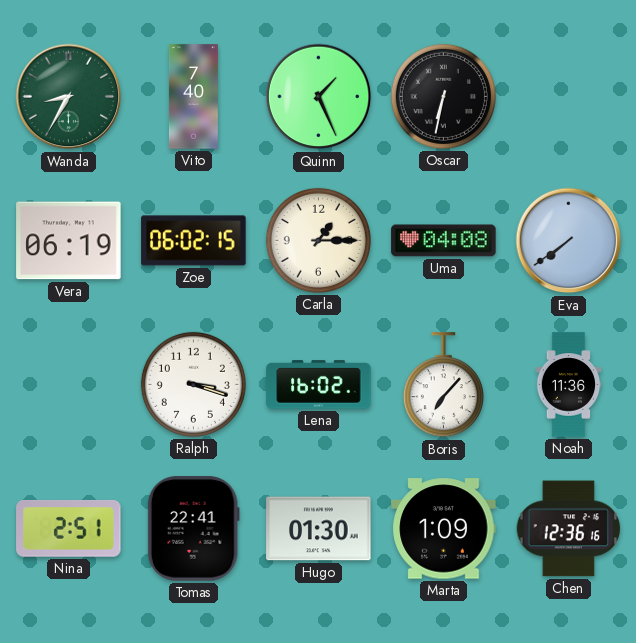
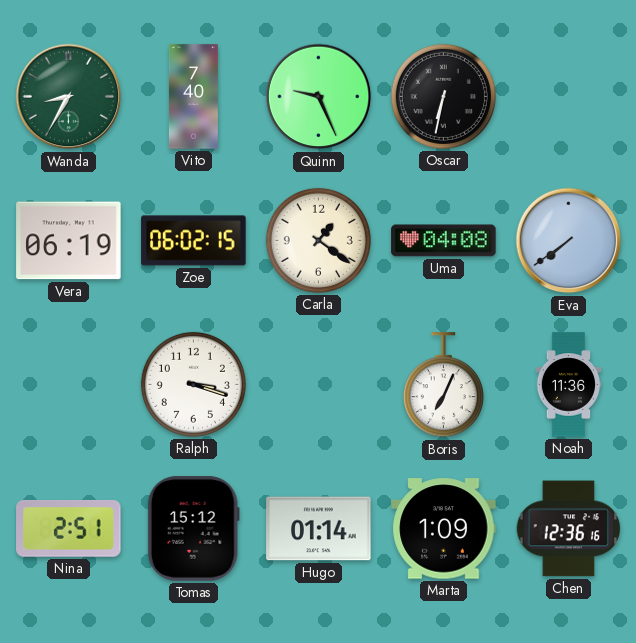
Quinn: 1:26 -> 9:26 (319, 97)
Carla: 1:15 -> 1:21 (318, 240)
Lena: 16:02 -> none (319, 385)
Boris: 7:07 -> 7:04 (443, 385)
Tomas: 22:41 -> 15:12 (193, 529)
Hugo: 01:30 -> 01:14 (319, 529)
